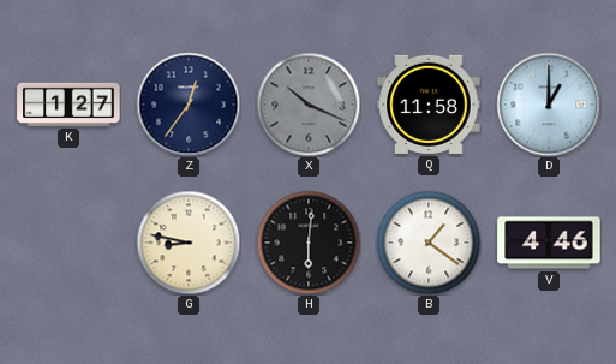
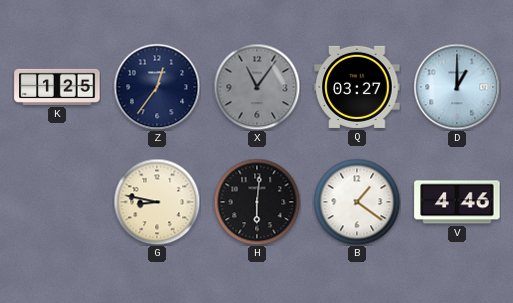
K: 1:27 -> 1:25 (57, 87)
X: 10:19 -> 11:06 (257, 87)
Q: 11:58 -> 03:27 (357, 87)
